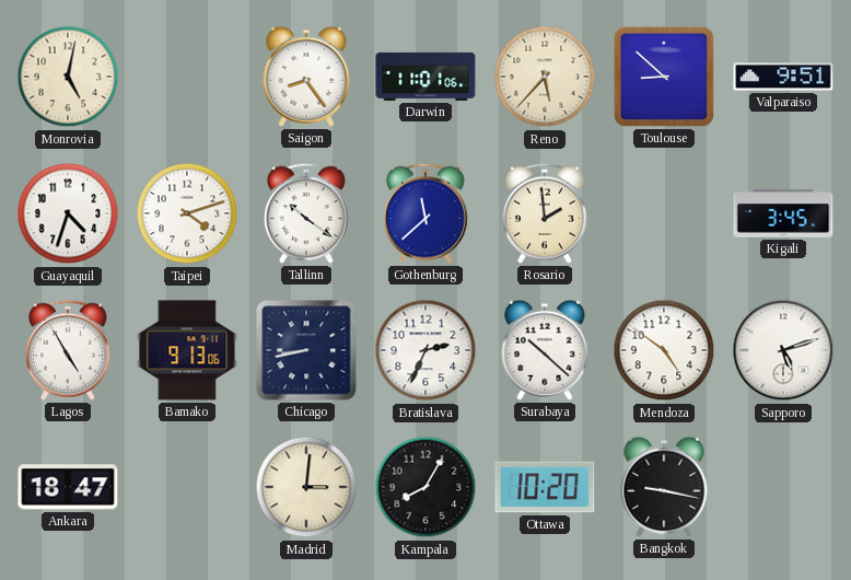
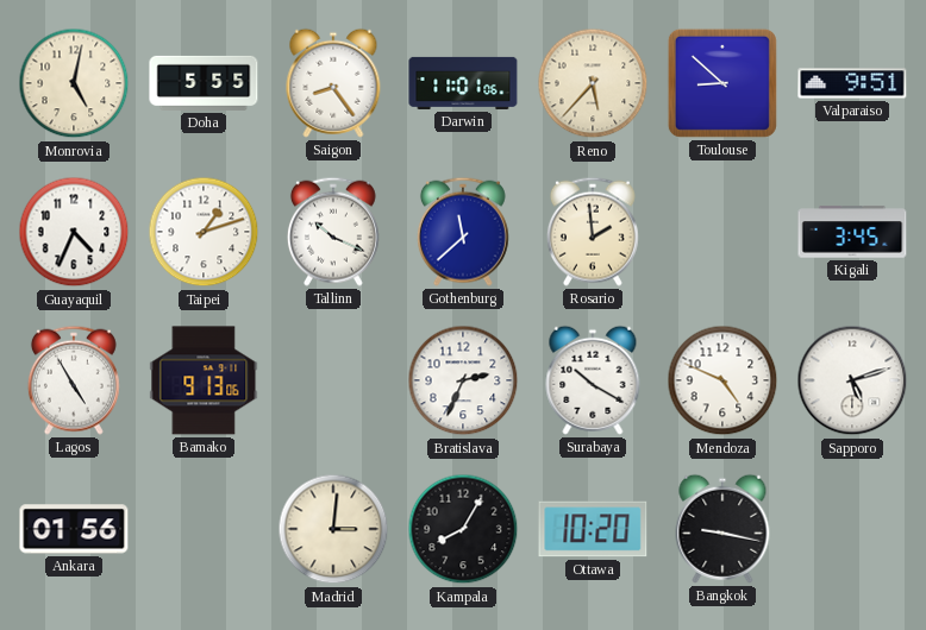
Doha: none -> 5:55 (204, 83)
Guayaquil: 4:33 -> 4:34 (74, 232)
Taipei: 4:12 -> 1:12 (204, 232)
Tallinn: 10:21 -> 10:19 (333, 232)
Chicago: 8:43 -> none (306, 350)
Surabaya: 10:22 -> 10:20 (593, 380)
Mendoza: 4:51 -> 4:49 (722, 380)
Ankara: 18:47 -> 01:56 (74, 529)
